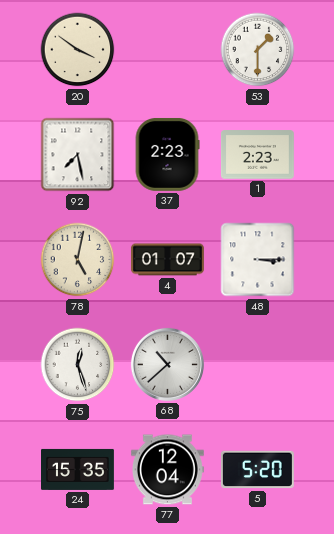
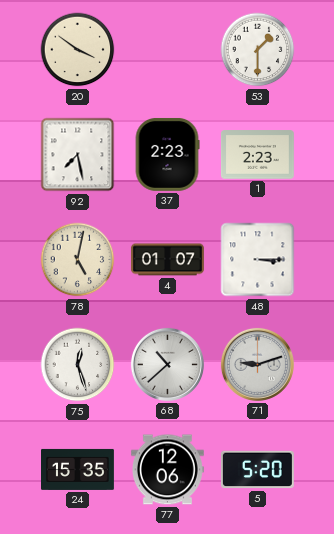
71: none -> 9:12 (257, 364)
77: 12:04 -> 12:06 (167, 470)
